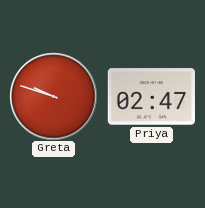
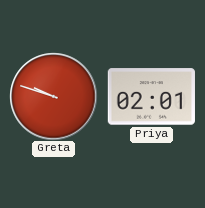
Priya: 02:47 -> 02:01 (151, 97)
